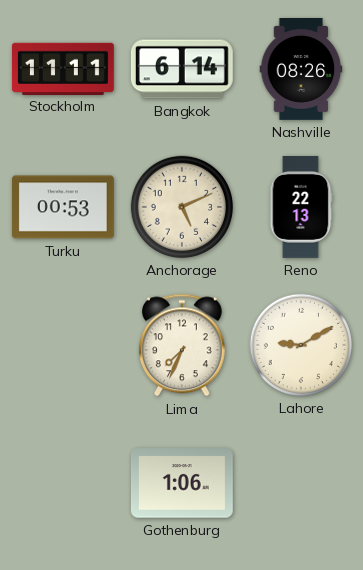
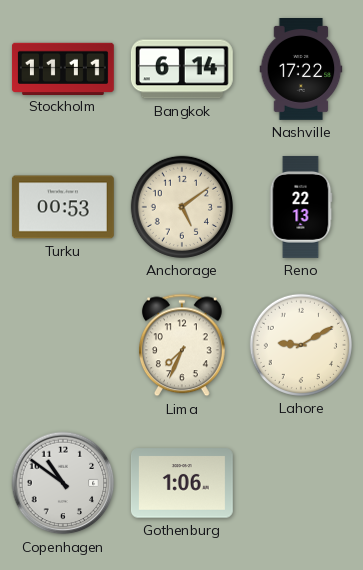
Nashville: 08:26 -> 17:22 (301, 70)
Anchorage: 5:11 -> 5:09 (182, 207)
Copenhagen: none -> 10:51 (63, 483)
